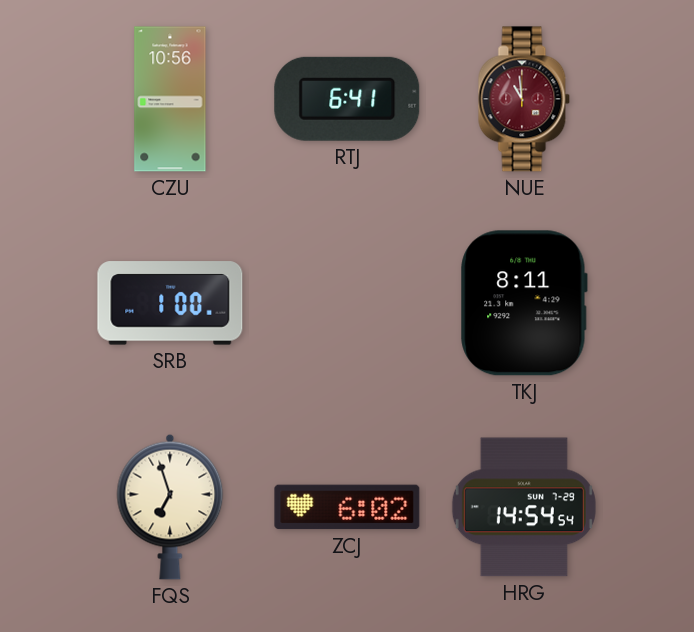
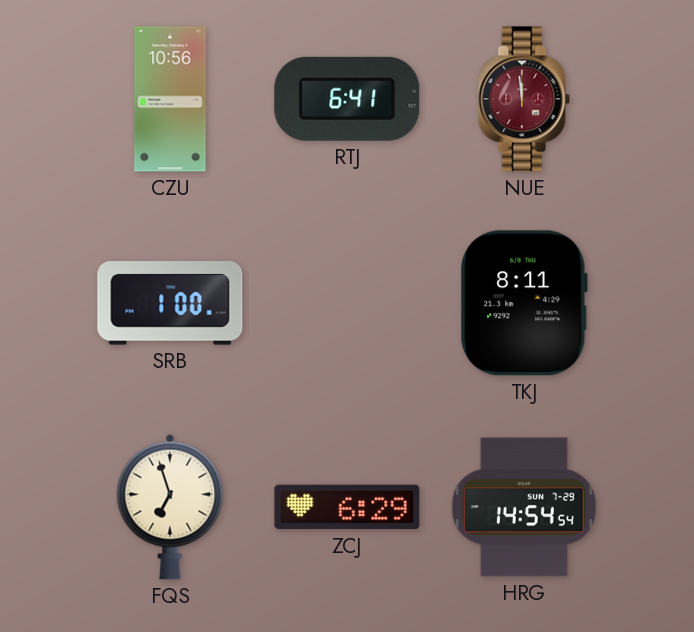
NUE: 10:59 -> 11:59 (524, 99)
ZCJ: 6:02 -> 6:29 (347, 507)
